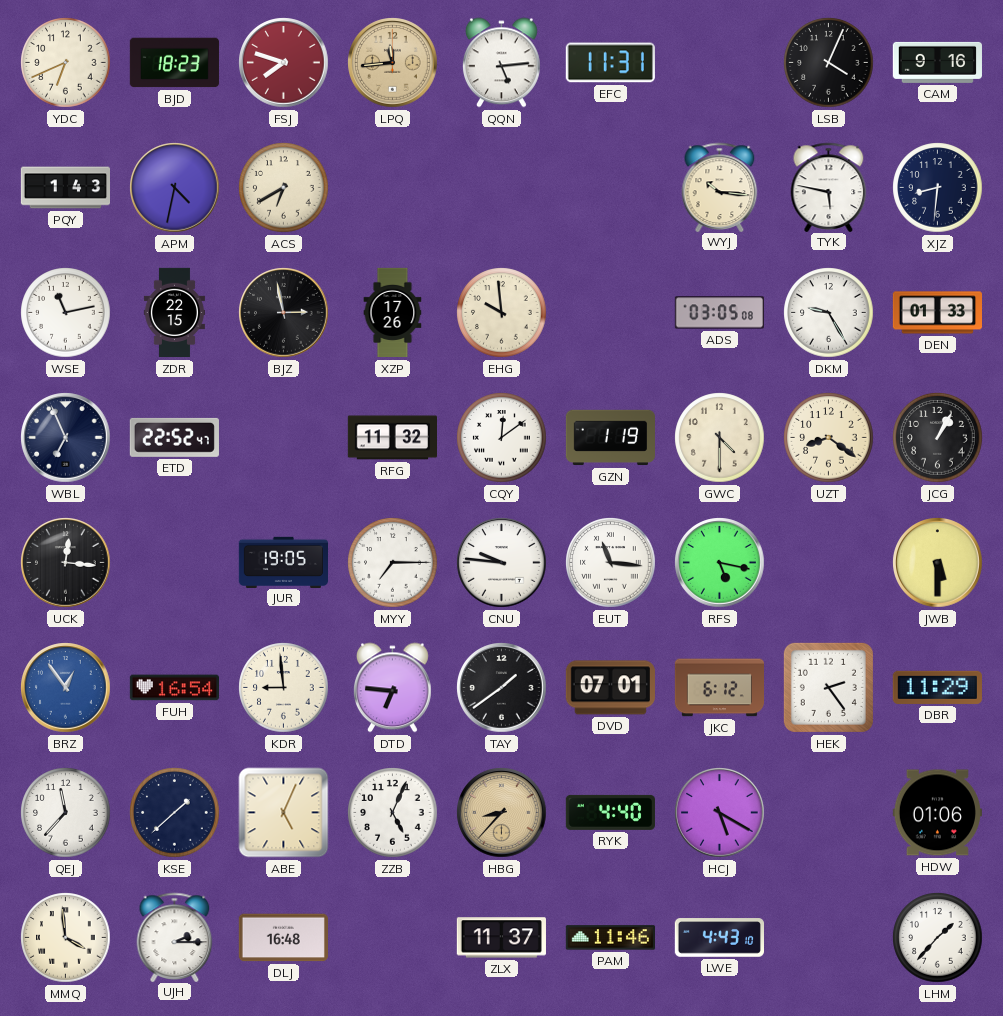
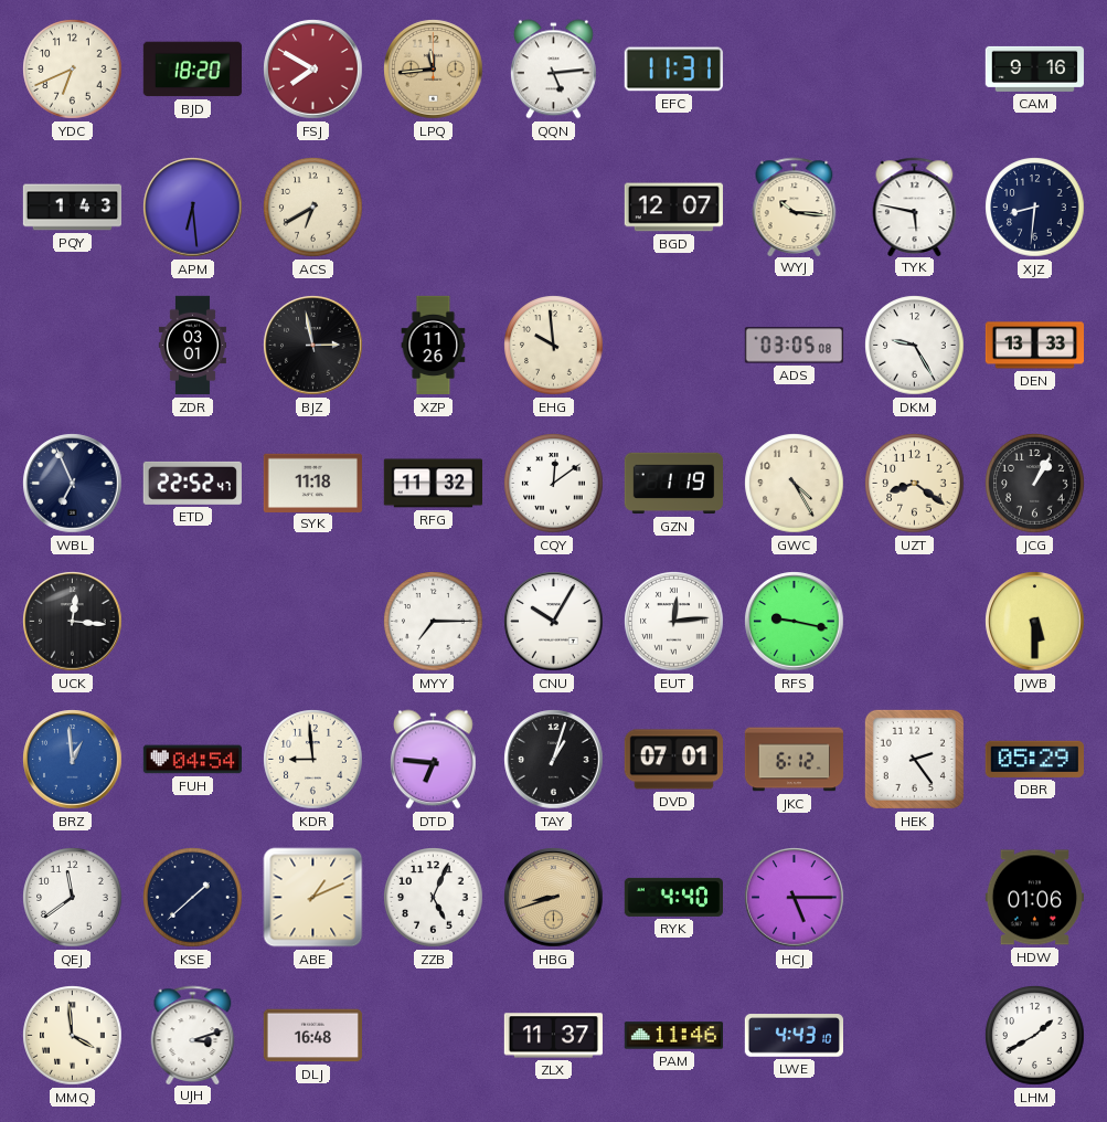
BJD: 18:23 -> 18:20 (192, 70)
FSJ: 7:48 -> 7:50 (313, 70)
LSB: 4:04 -> none (829, 63)
APM: 4:32 -> 6:29 (193, 208)
BGD: none -> 12:07 (673, 208)
WSE: 11:13 -> none (66, 313)
ZDR: 22:15 -> 03:01 (192, 346)
XZP: 17:26 -> 11:26 (434, 346)
DEN: 01:33 -> 13:33 (1034, 346)
SYK: none -> 11:18 (312, 483)
GWC: 4:30 -> 4:25 (795, 484)
JUR: 19:05 -> none (283, 562)
CNU: 9:46 -> 10:05 (554, 622)
EUT: 11:16 -> 12:14 (674, 622)
RFS: 5:17 -> 9:17 (795, 622)
BRZ: 12:54 -> 12:59 (73, 760)
FUH: 16:54 -> 04:54 (192, 760)
TAY: 1:39 -> 1:03 (554, 760)
DBR: 11:29 -> 05:29 (1034, 759)
QEJ: 11:37 -> 11:39 (73, 898)
ABE: 5:04 -> 1:11 (313, 898)
HBG: 8:37 -> 8:42 (554, 898)
HCJ: 5:20 -> 5:15 (795, 898)
UJH: 2:15 -> 3:12 (193, 1035)
LHM: 1:37 -> 1:40 (1035, 1036)
